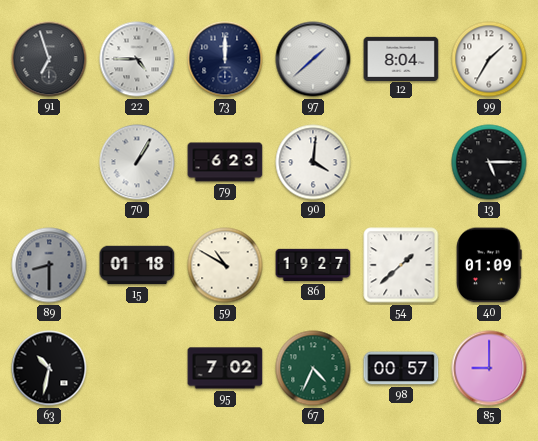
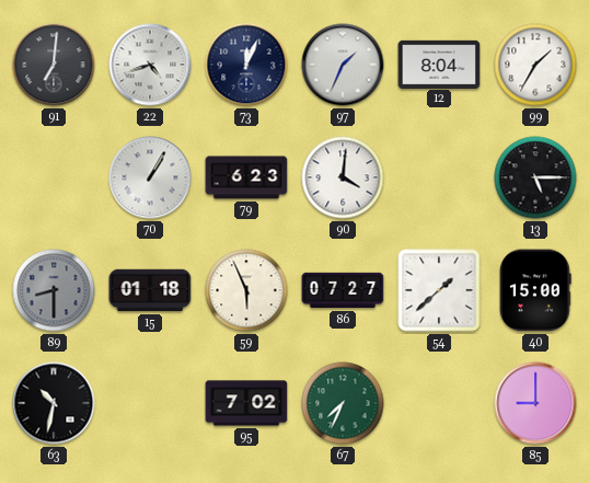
91: 6:57 -> 7:01 (54, 65)
22: 4:45 -> 4:42 (150, 65)
73: 12:00 -> 12:04 (246, 65)
97: 1:38 -> 1:34 (343, 65)
59: 10:50 -> 5:56 (246, 290)
86: 19:27 -> 07:27 (343, 290)
40: 01:09 -> 15:00 (535, 290)
67: 4:34 -> 7:34 (343, 403)
98: 00:57 -> none (401, 368)
